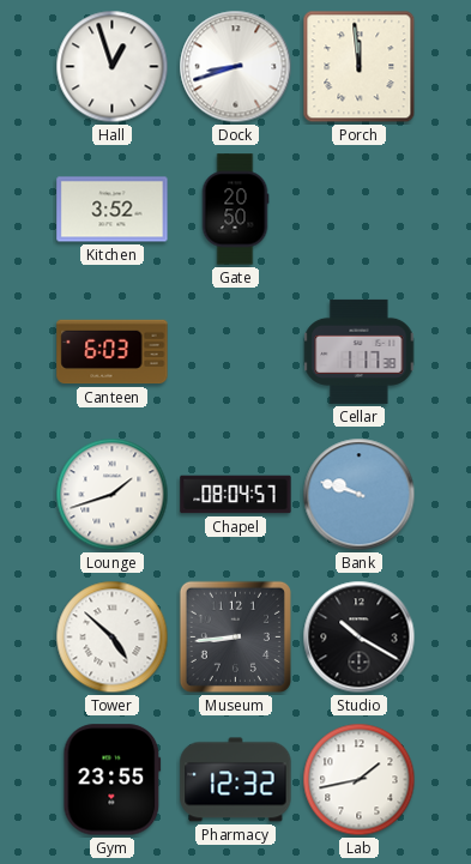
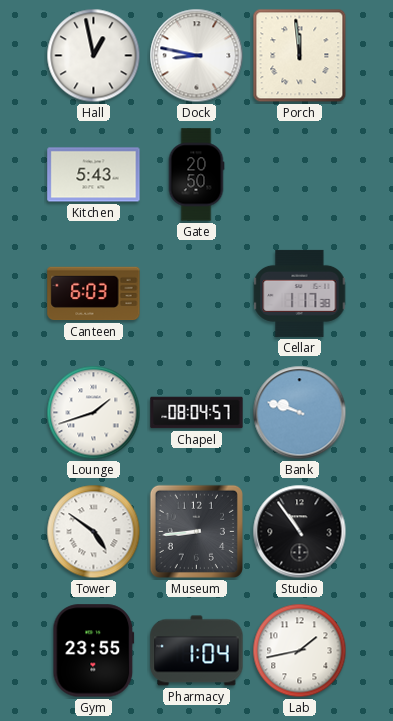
Hall: 12:57 -> 12:58 (94, 56)
Dock: 8:42 -> 8:47 (197, 56)
Kitchen: 3:52 -> 5:43 (94, 175)
Tower: 4:52 -> 4:51 (94, 532)
Studio: 10:20 -> 10:54 (300, 532)
Pharmacy: 12:32 -> 1:04 (197, 651)
